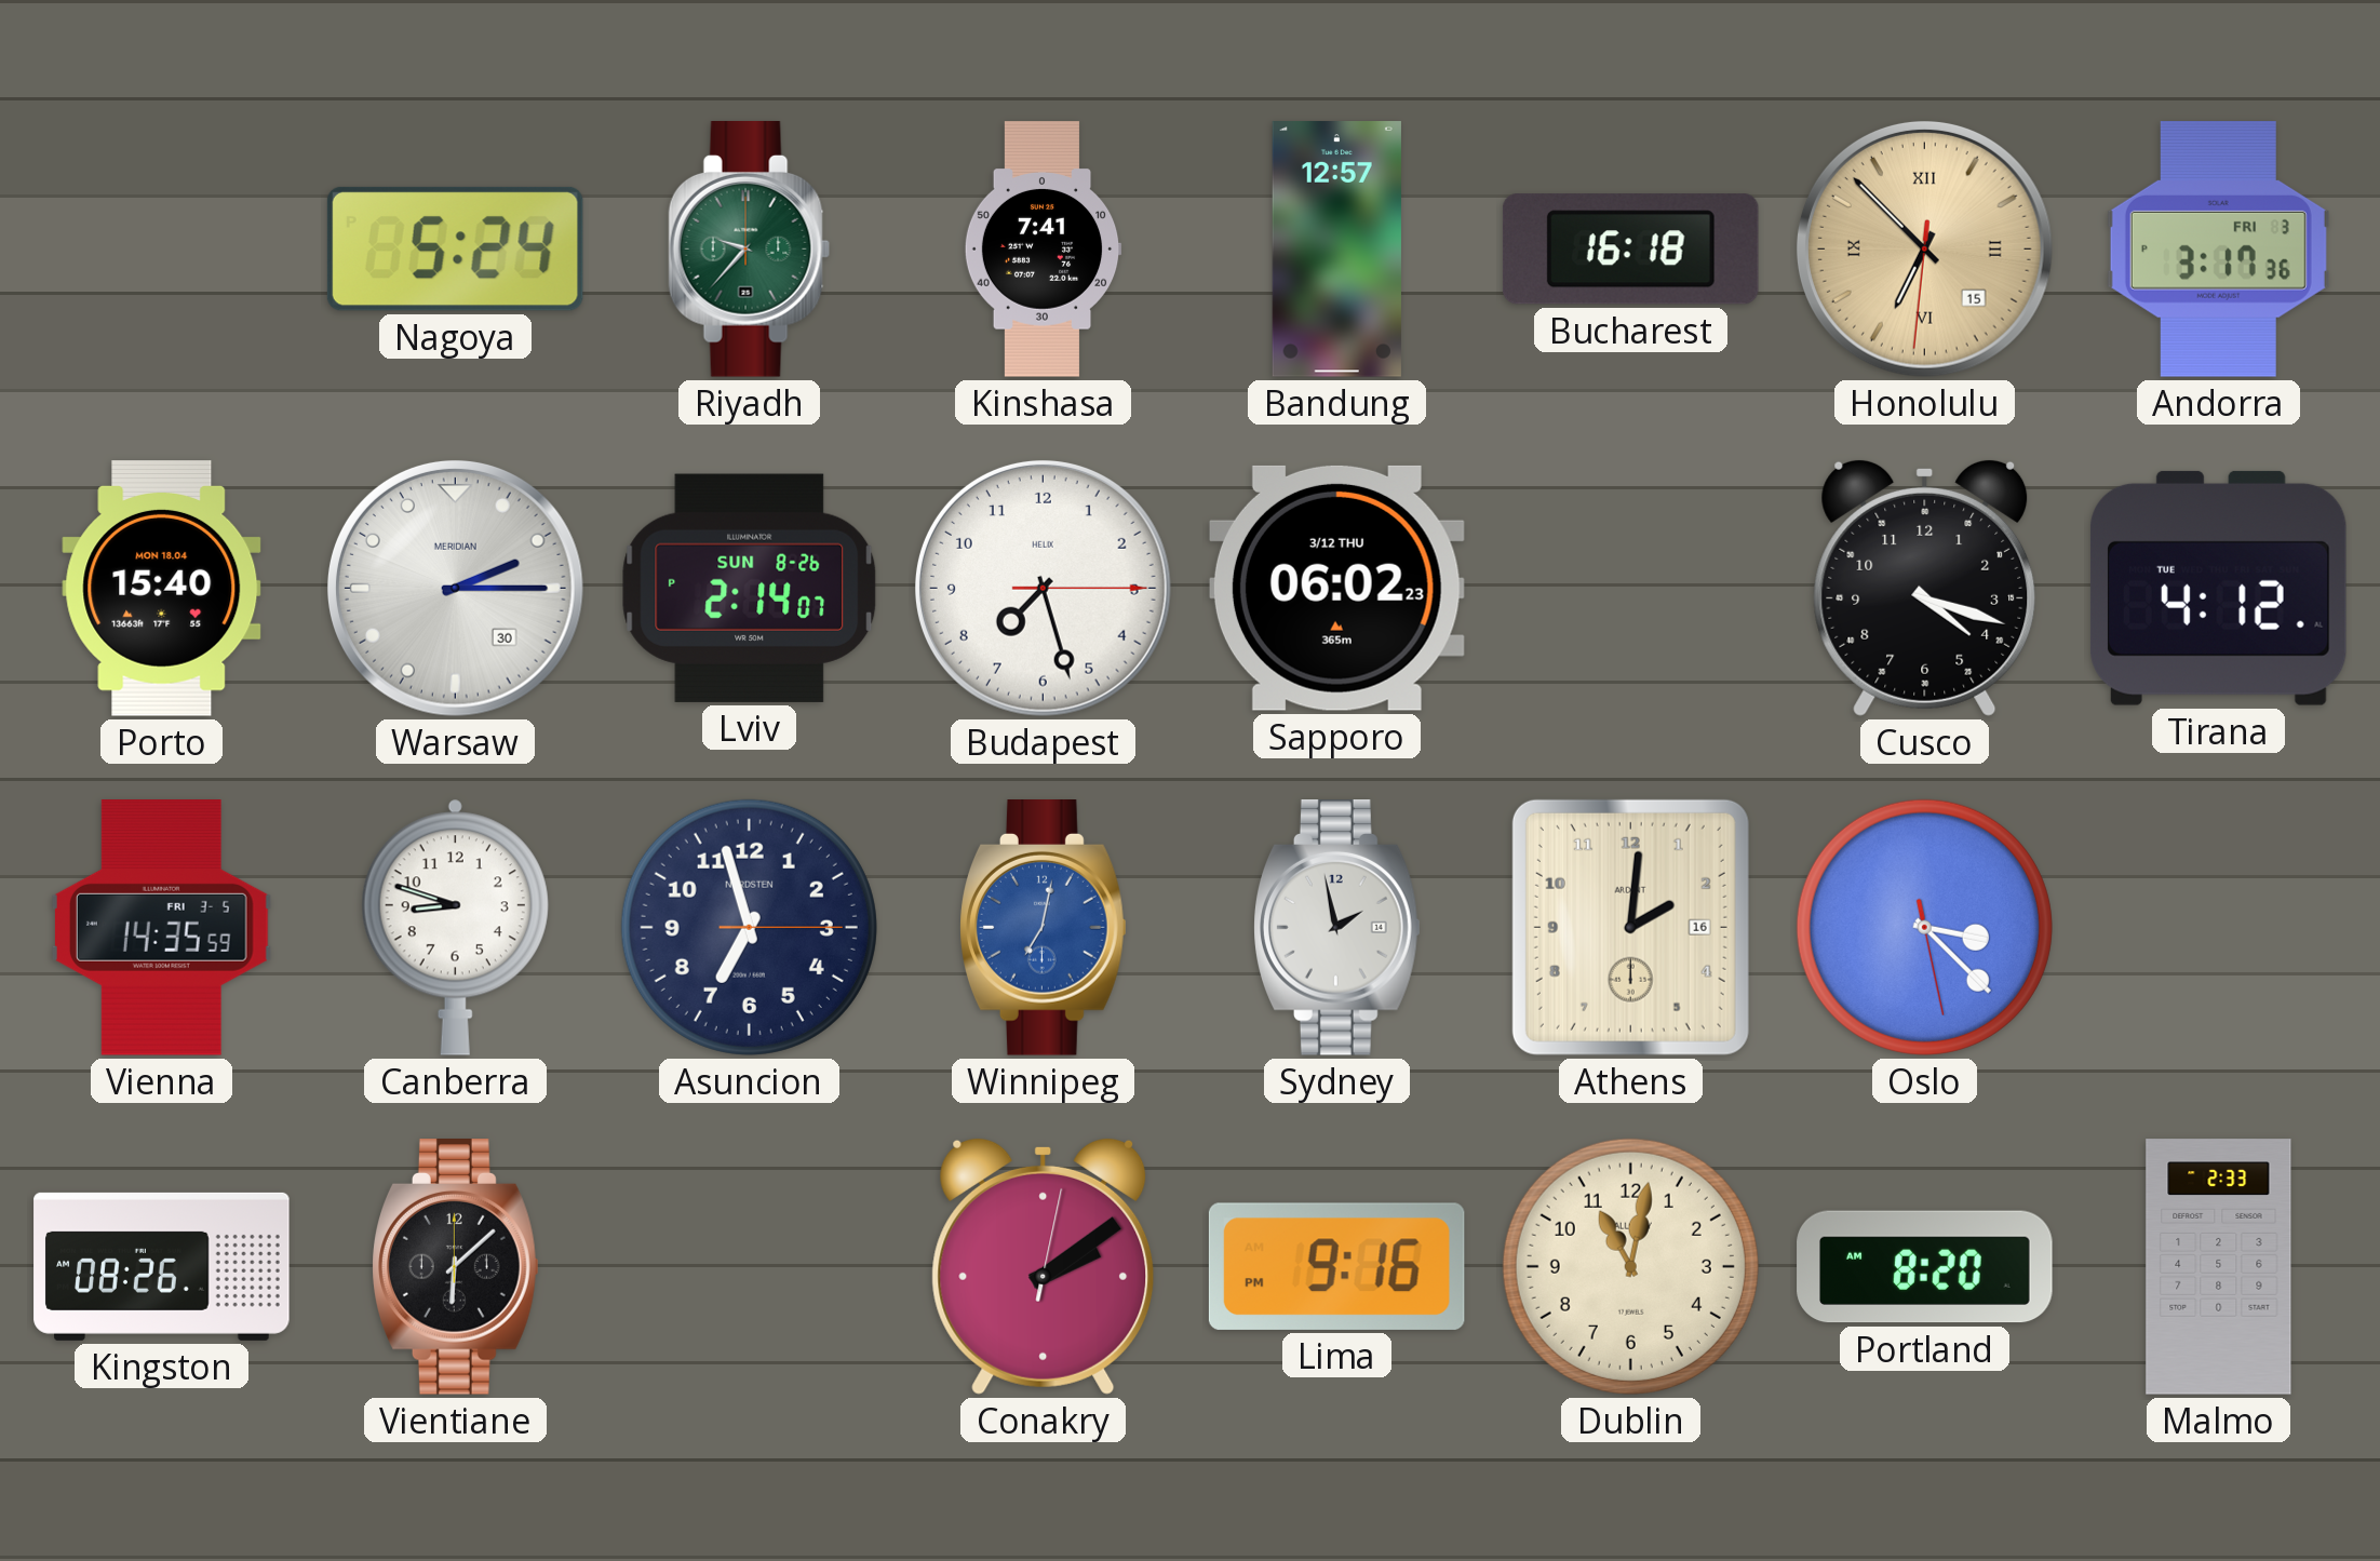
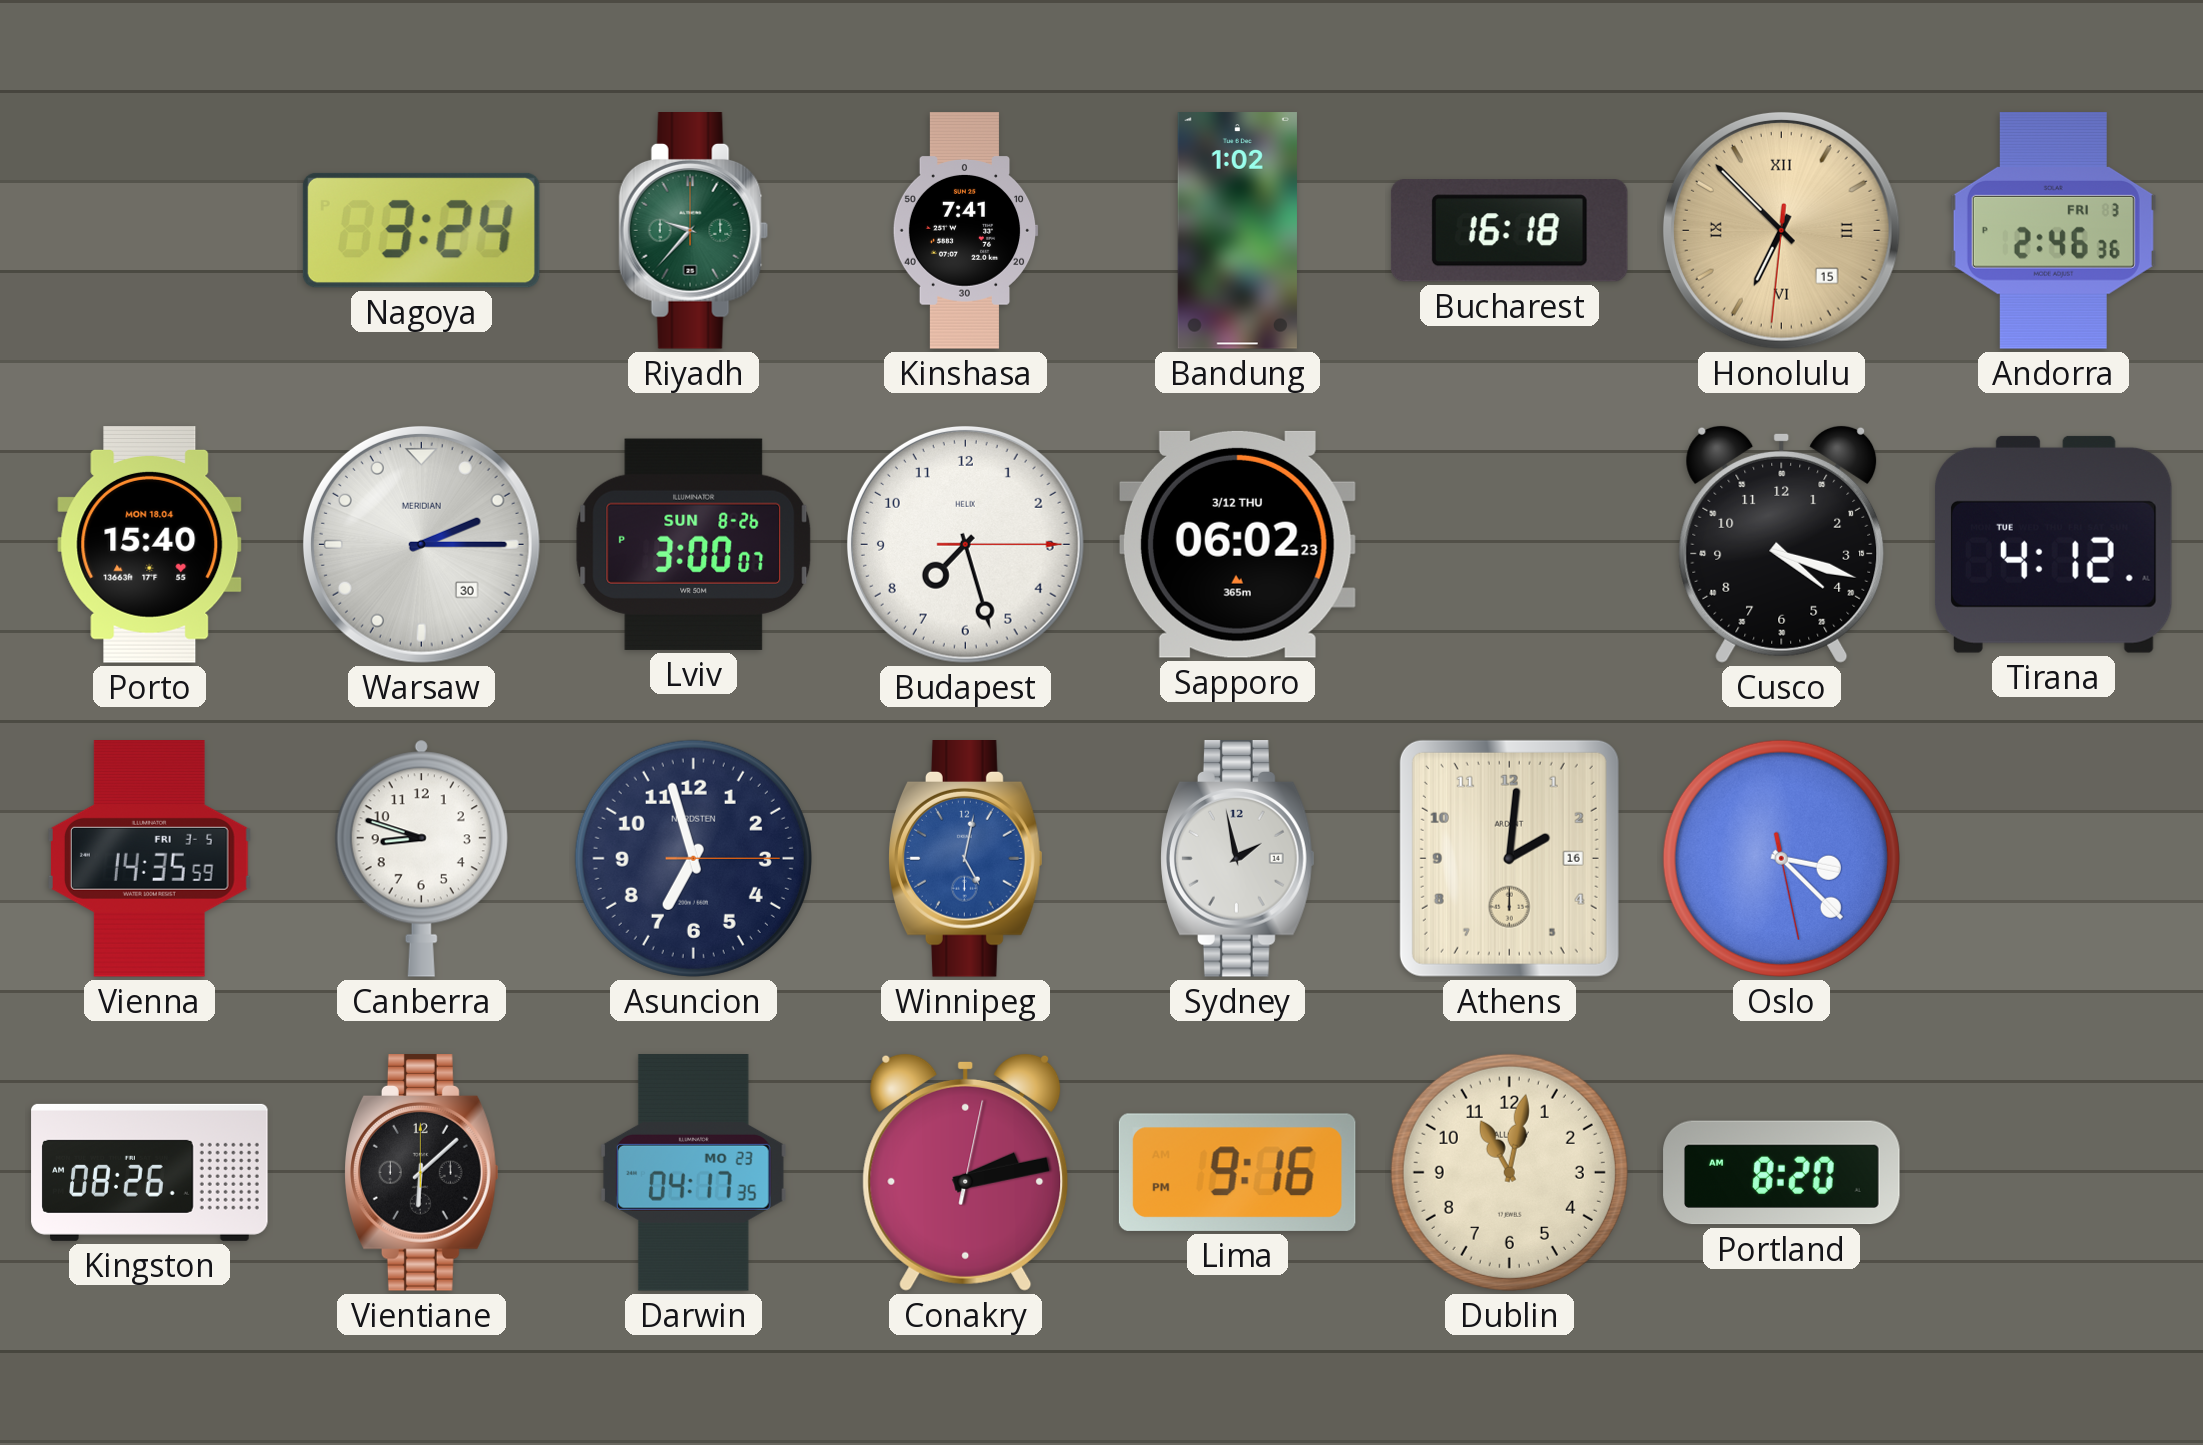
Nagoya: 5:24 -> 3:24 (421, 230)
Bandung: 12:57 -> 1:02 (1237, 231)
Andorra: 3:17 -> 2:46 (2053, 231)
Lviv: 2:14 -> 3:00 (694, 544)
Winnipeg: 7:02 -> 5:02 (966, 859)
Darwin: none -> 04:17 (693, 1173)
Conakry: 2:09 -> 2:13 (966, 1172)
Malmo: 2:33 -> none (2219, 1267)
